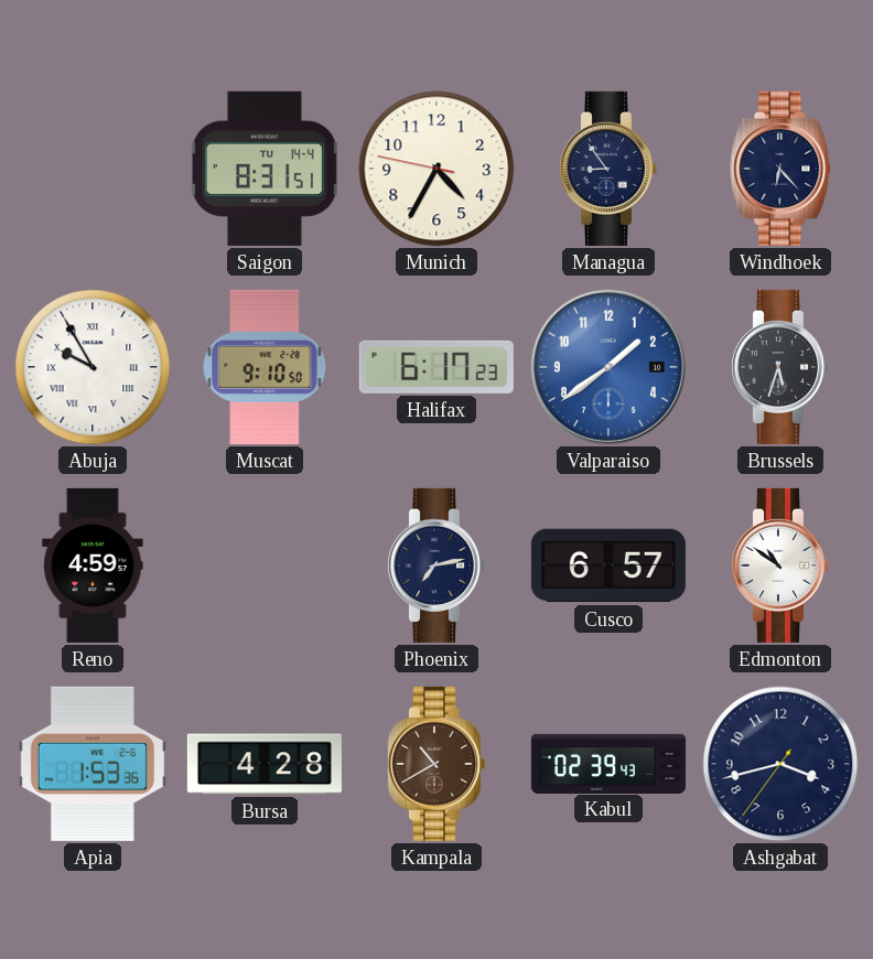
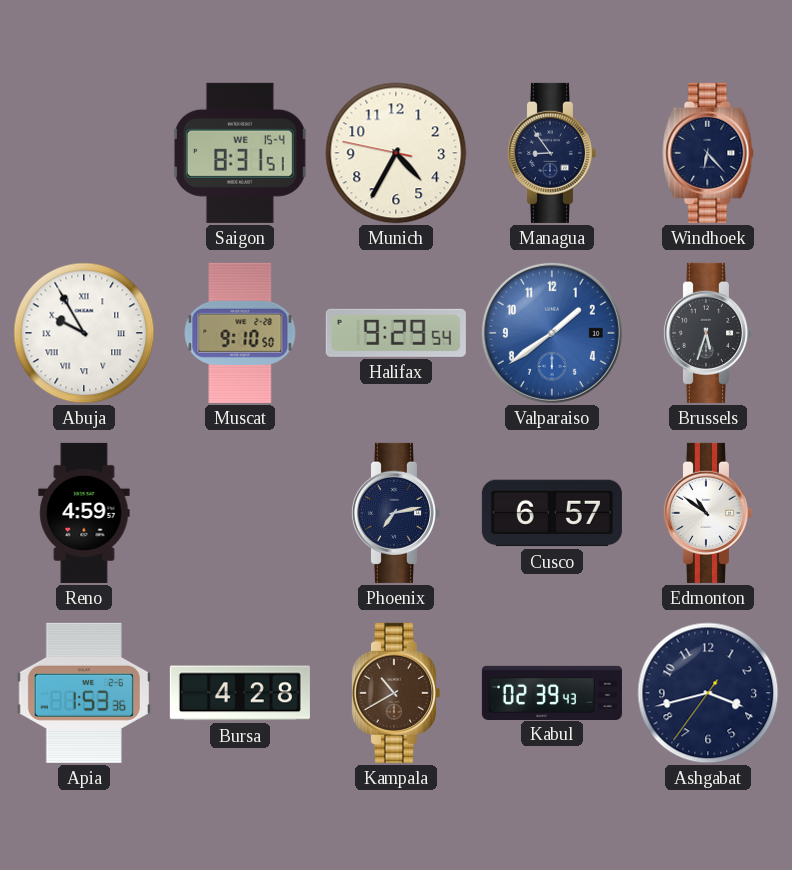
Saigon date: TU 14-4 -> WE 15-4 (240, 153)
Halifax: 6:17 -> 9:29 (396, 333)
